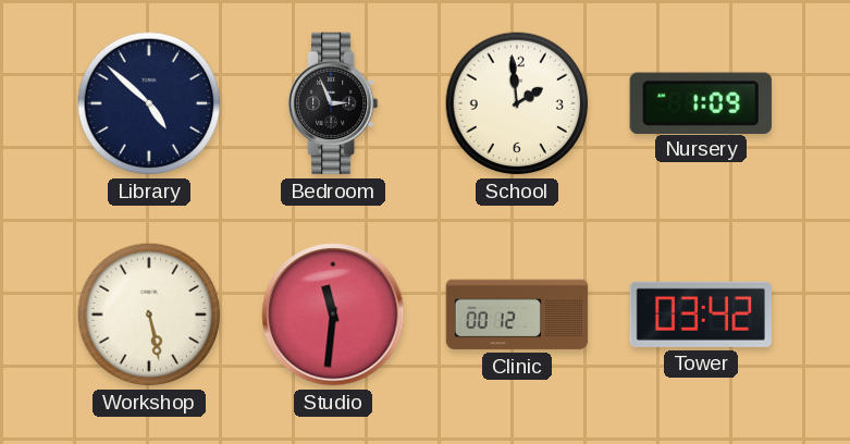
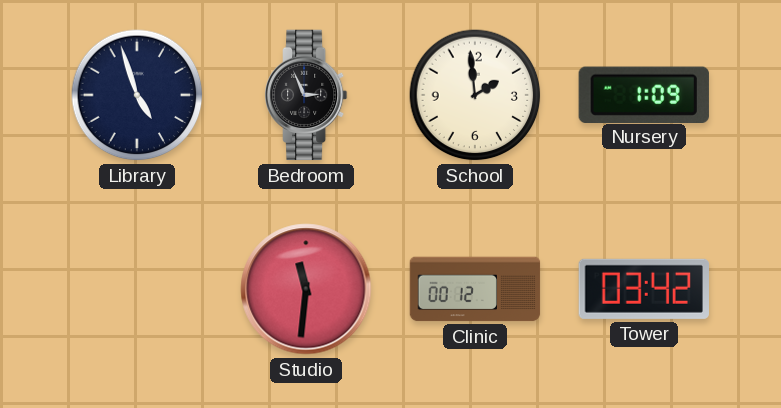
Library: 4:52 -> 4:57 (137, 95)
Workshop: 5:28 -> none (149, 314)
